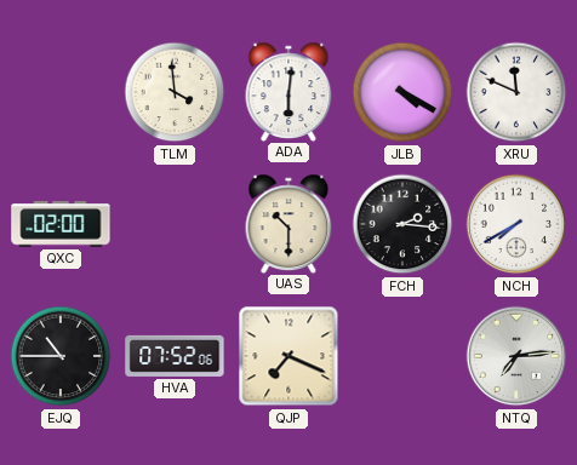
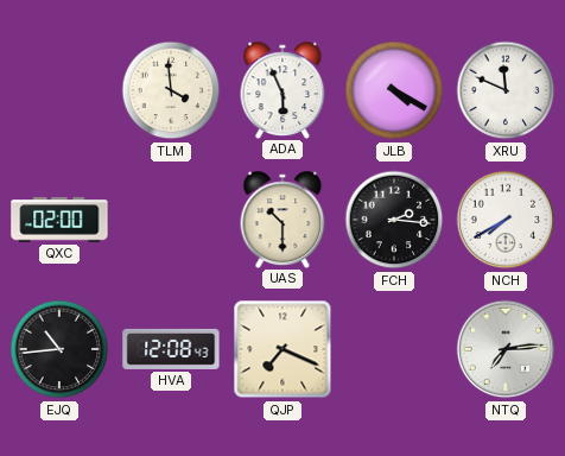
ADA: 6:01 -> 5:56 (282, 89)
EJQ: 10:45 -> 10:44 (59, 349)
HVA: 07:52 -> 12:08 (171, 349)
